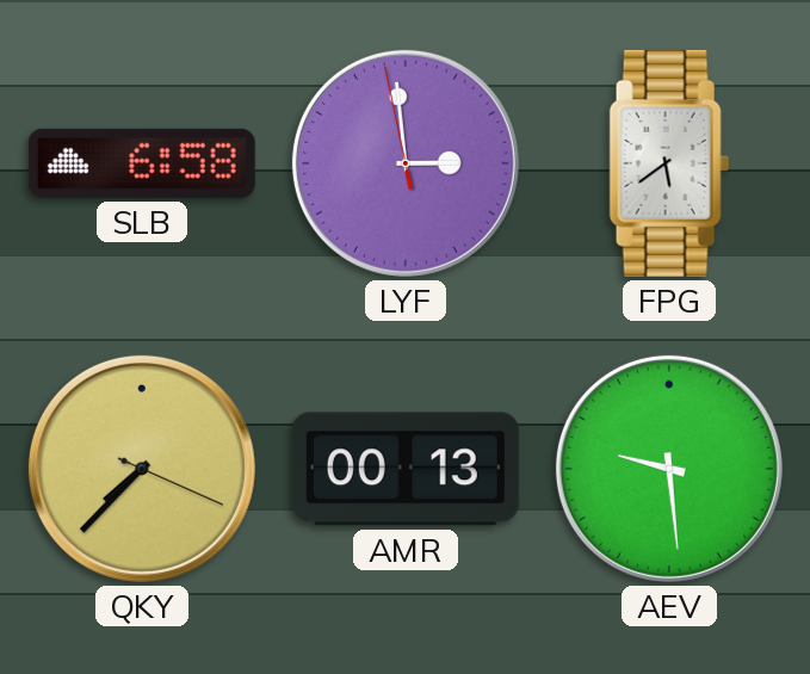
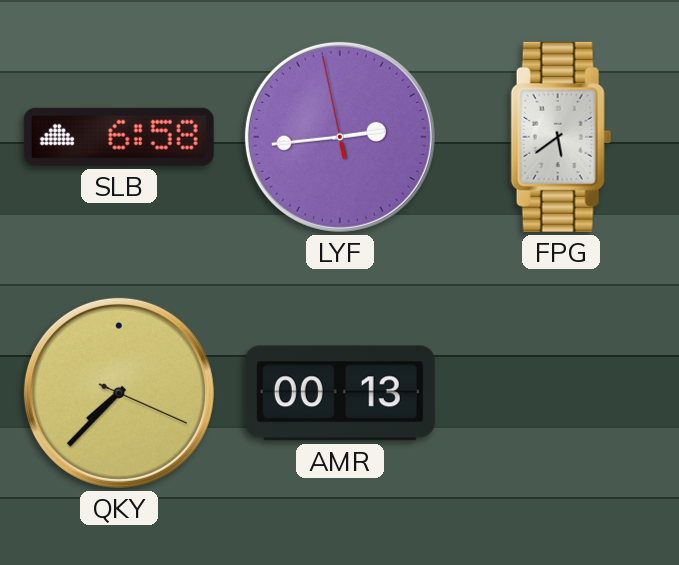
LYF: 2:58 -> 2:43 (340, 137)
AEV: 9:29 -> none (669, 469)
